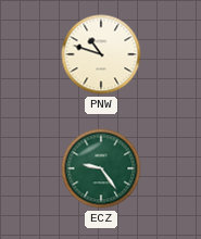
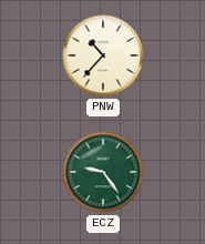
PNW: 10:48 -> 10:37 (103, 55)
